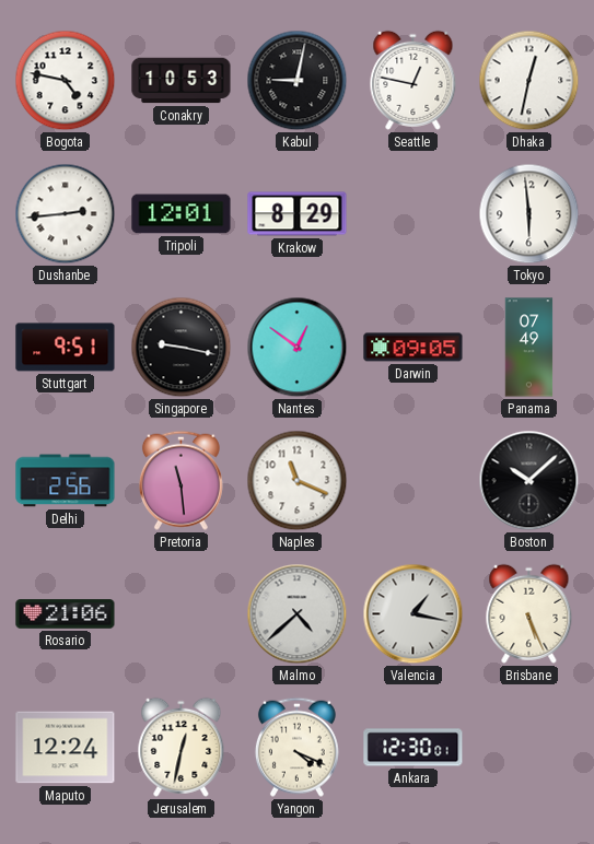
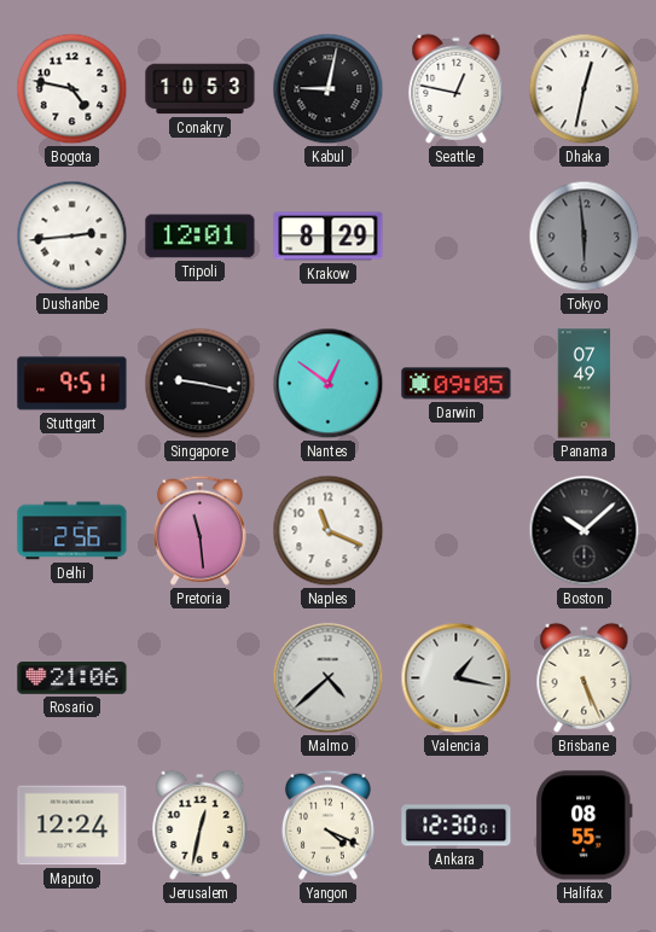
Tokyo dial: white -> grey (585, 237)
Halifax: none -> 08:55 (584, 826)
